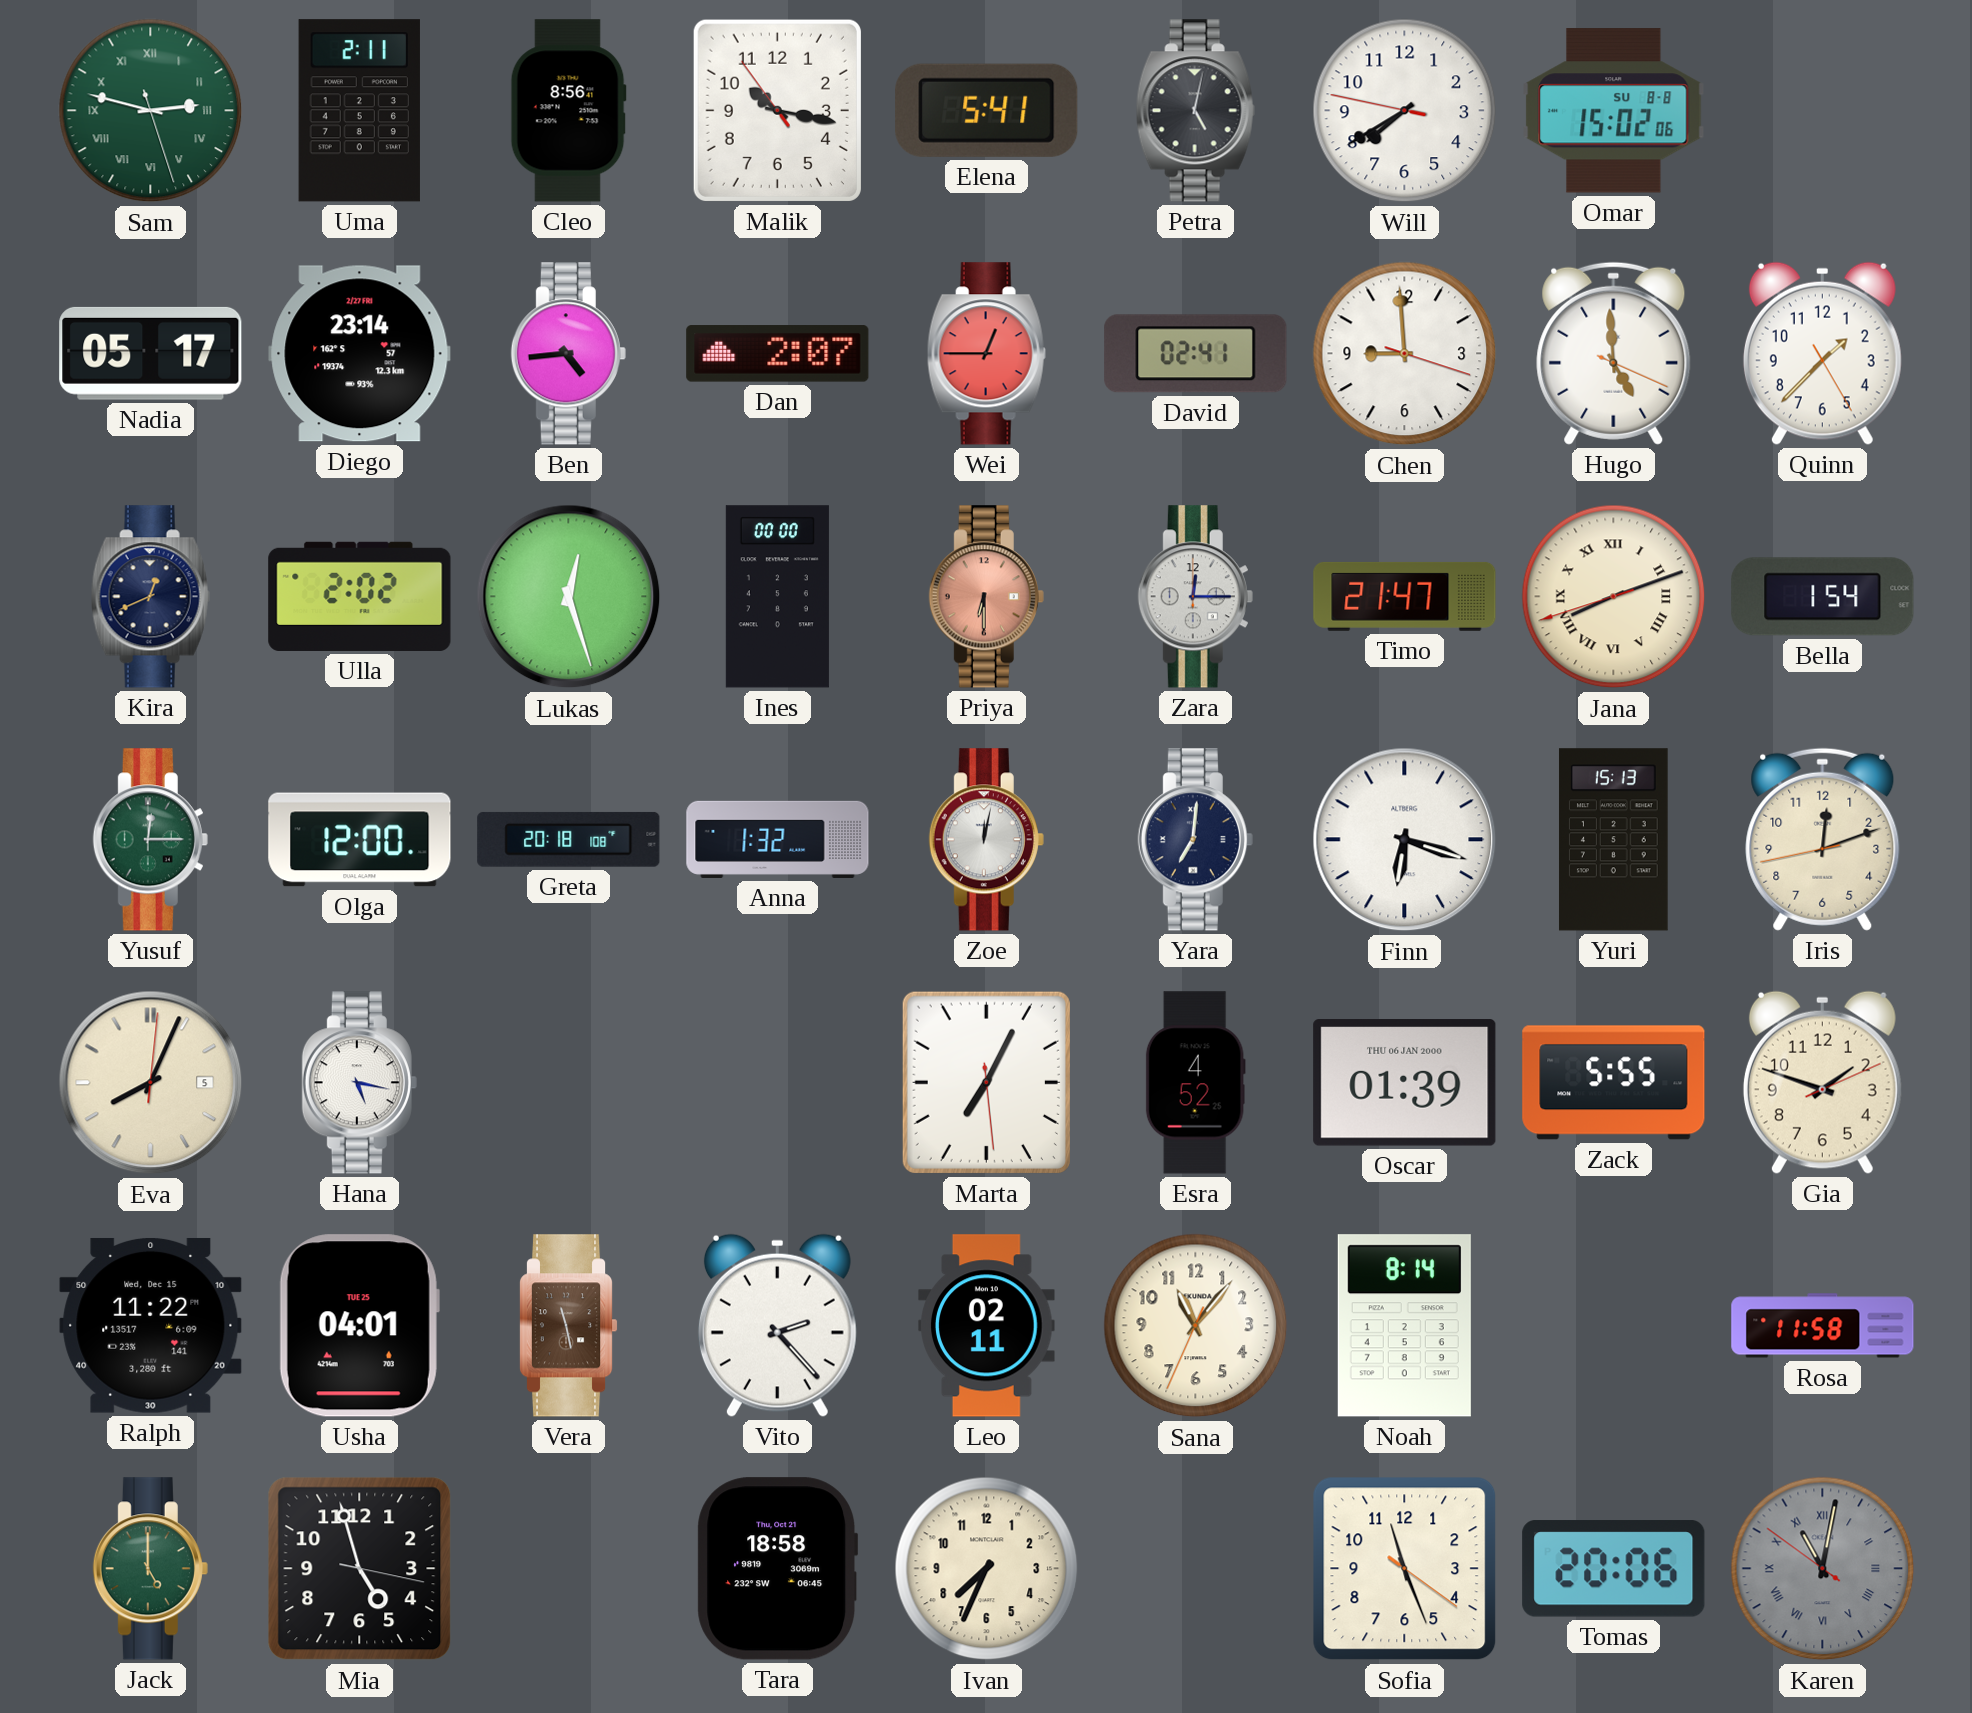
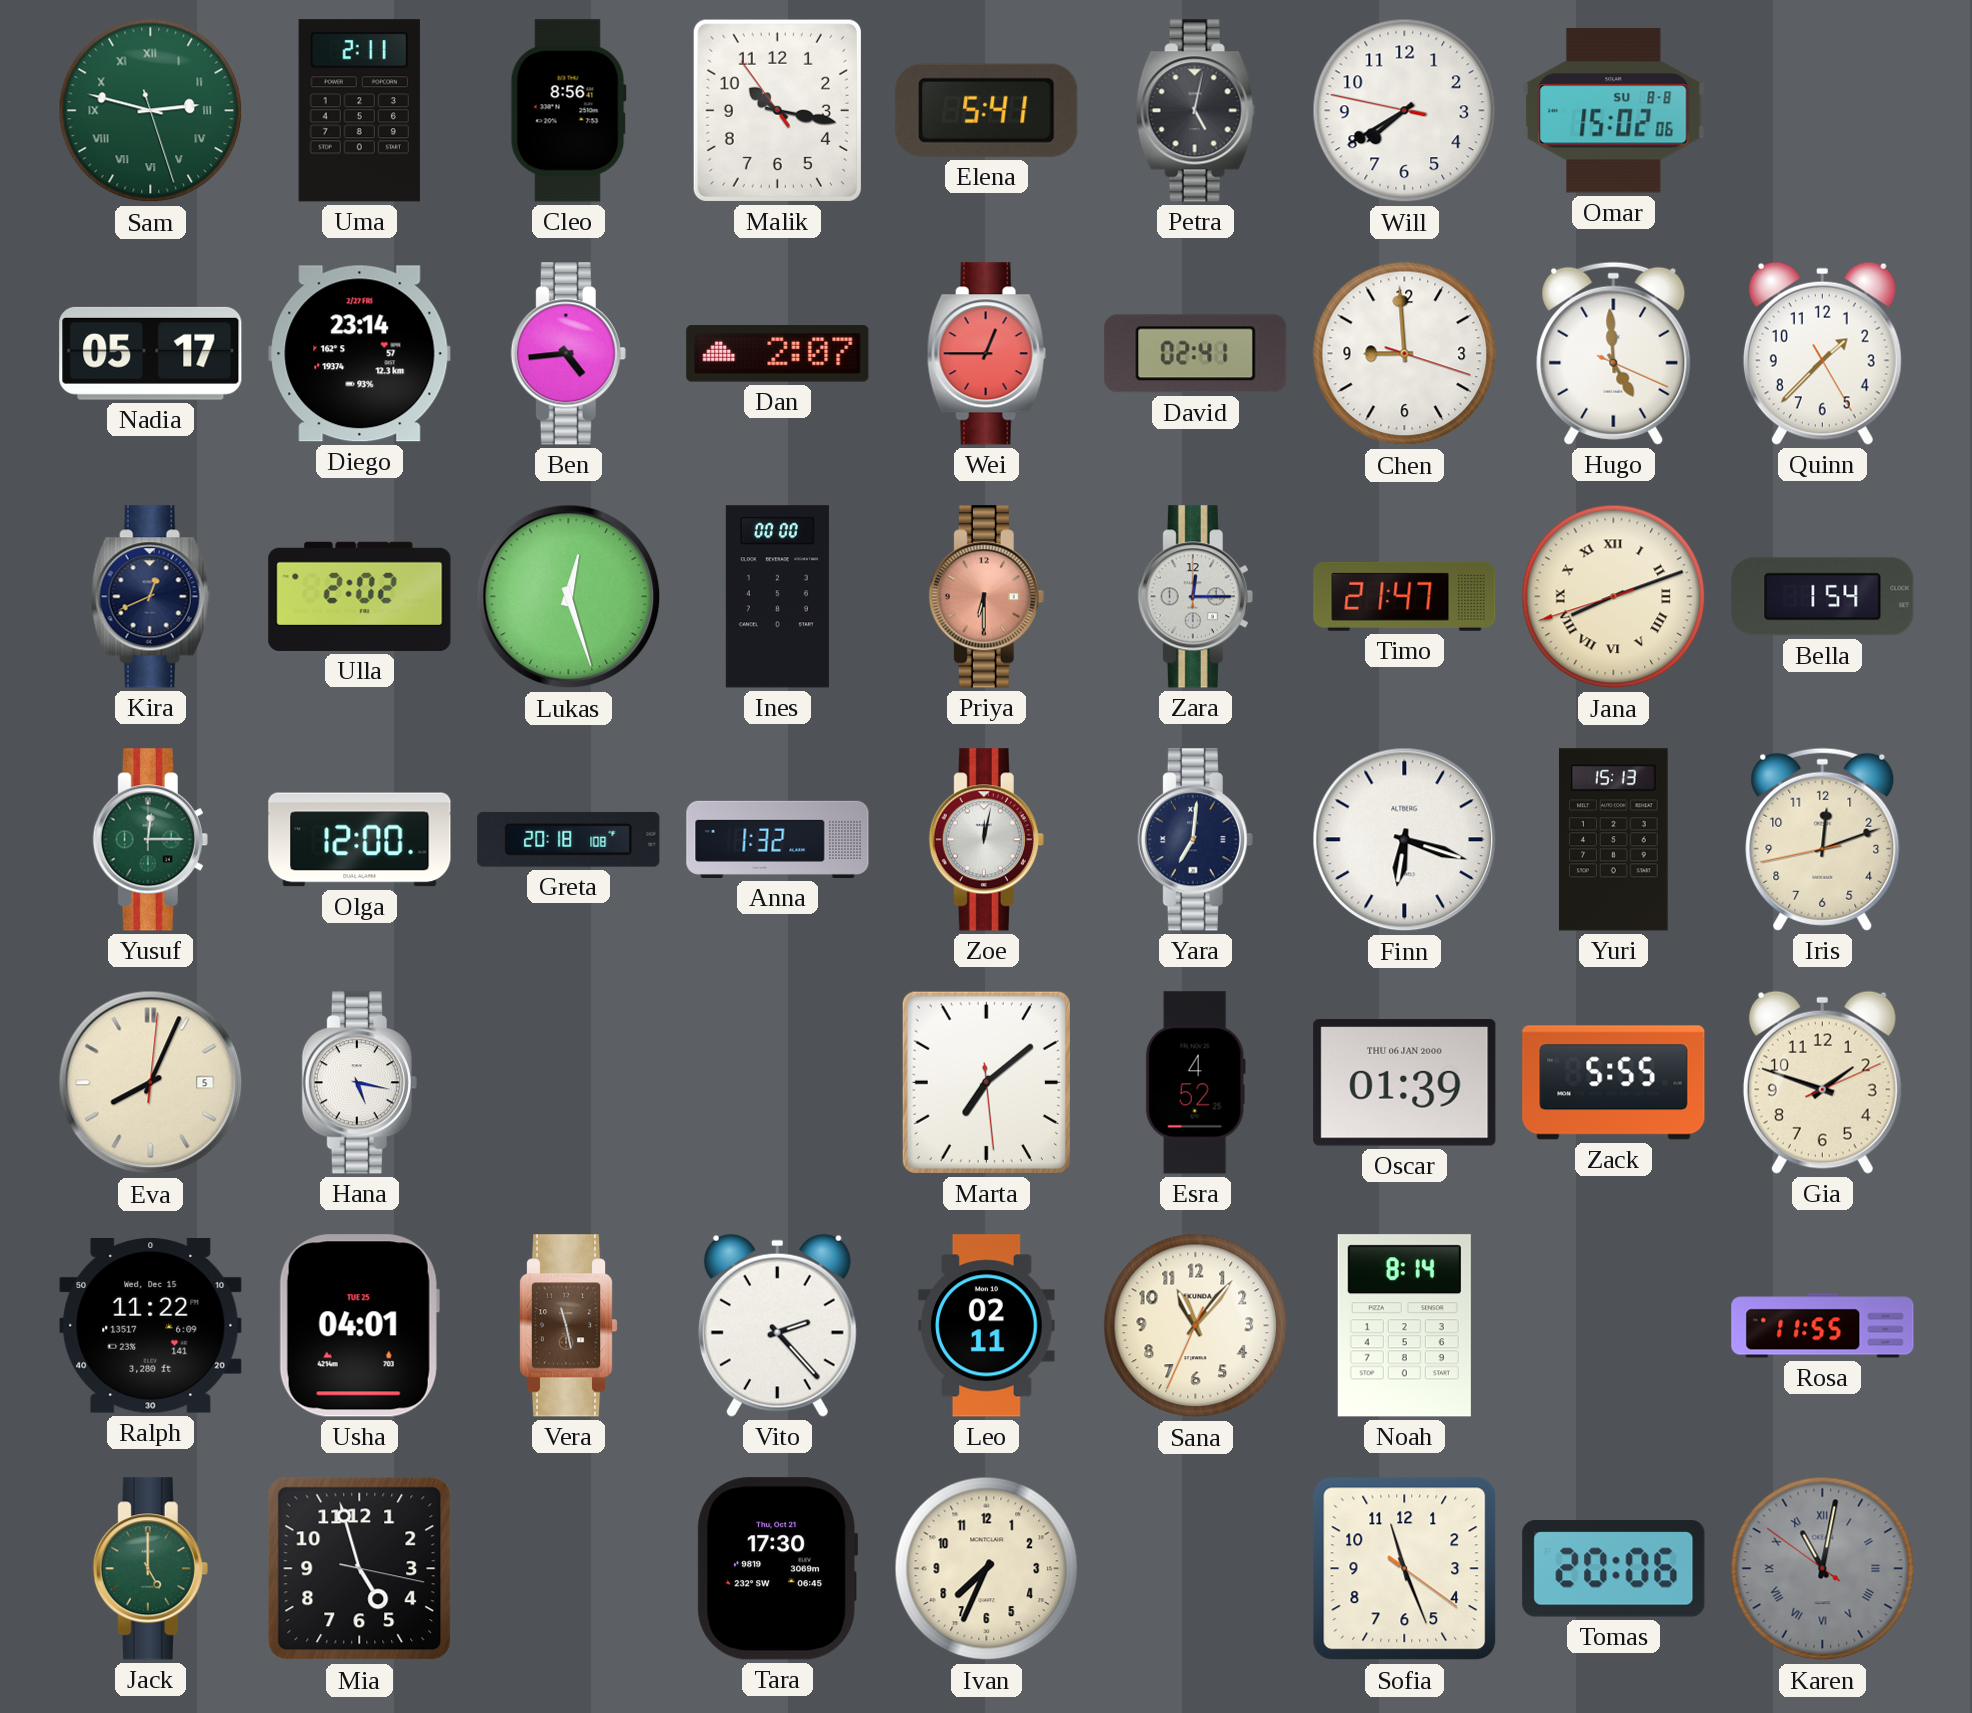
Marta: 7:04 -> 7:08 (986, 1082)
Rosa: 11:58 -> 11:55 (1823, 1326)
Tara: 18:58 -> 17:30 (778, 1569)
